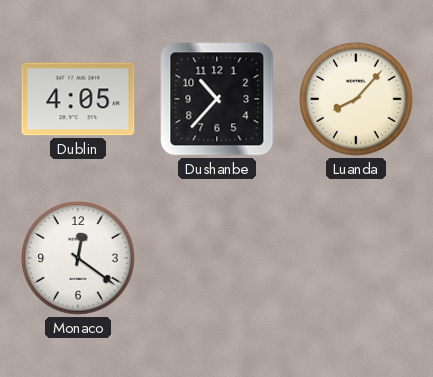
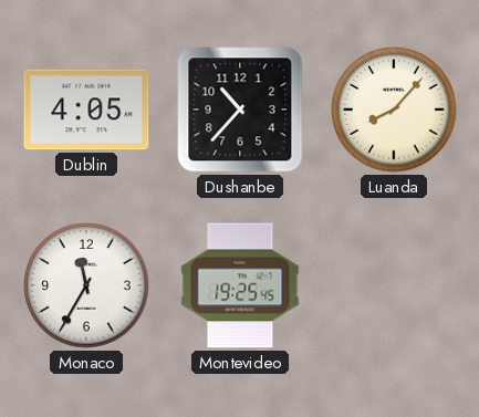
Monaco: 12:21 -> 11:35 (86, 285)
Montevideo: none -> 19:25 (240, 285)
